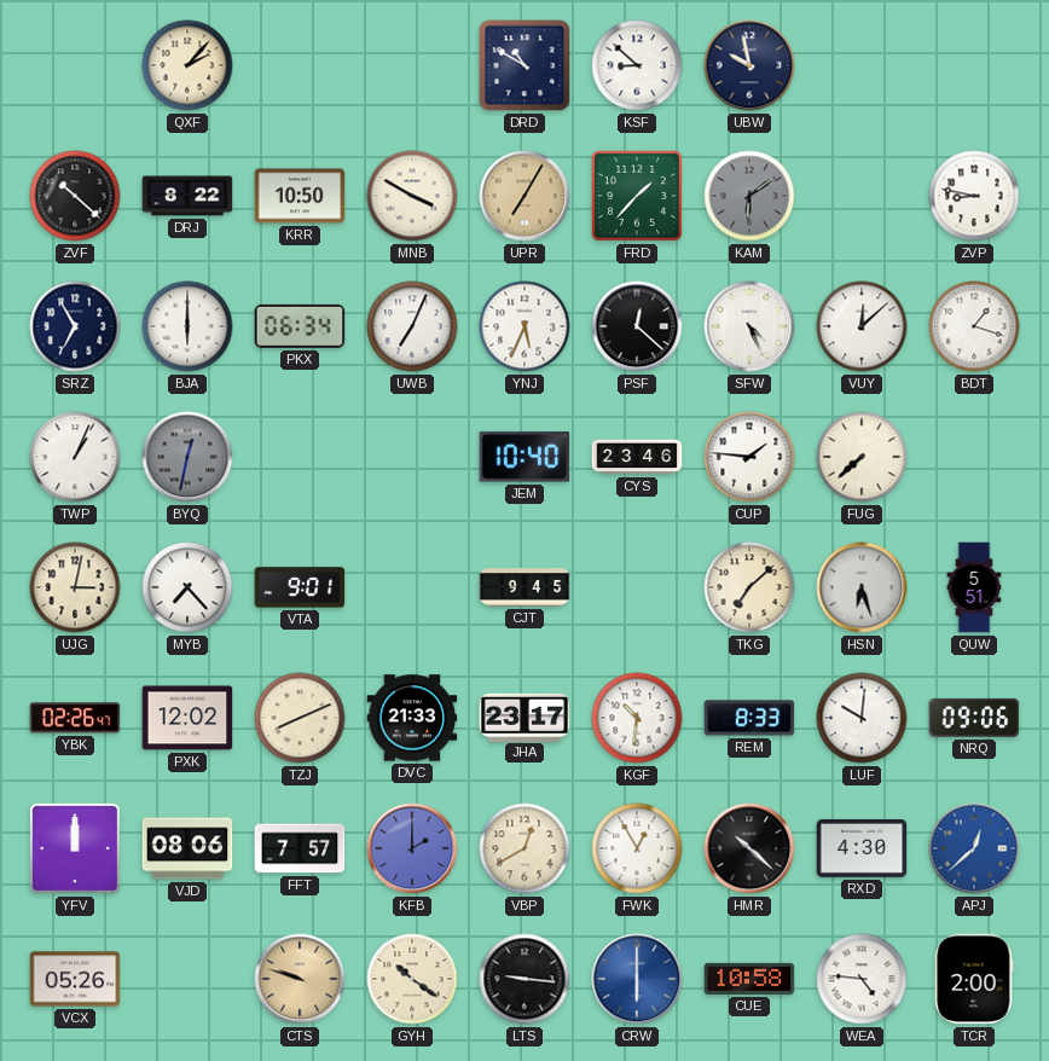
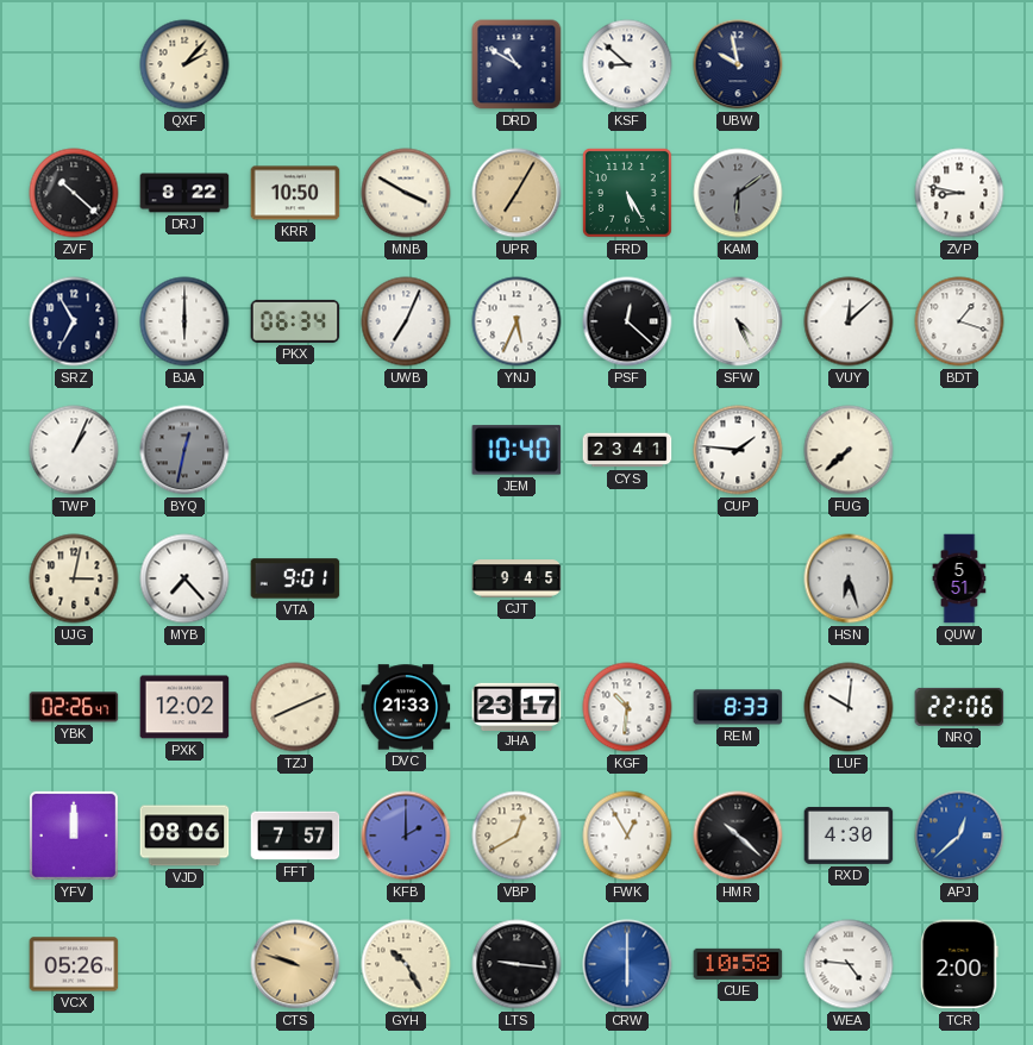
FRD: 1:37 -> 5:25 (627, 193)
CYS: 23:46 -> 23:41 (627, 450)
TKG: 7:08 -> none (749, 587)
NRQ: 09:06 -> 22:06 (959, 707)
GYH: 10:21 -> 10:25 (406, 964)
